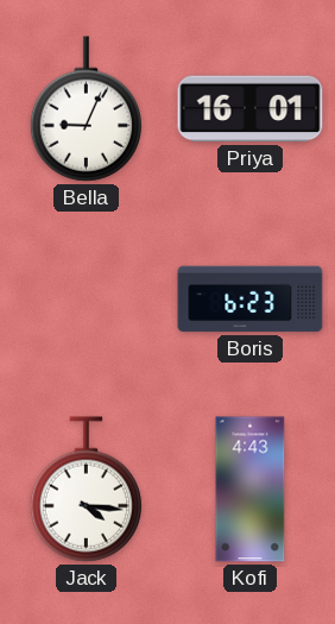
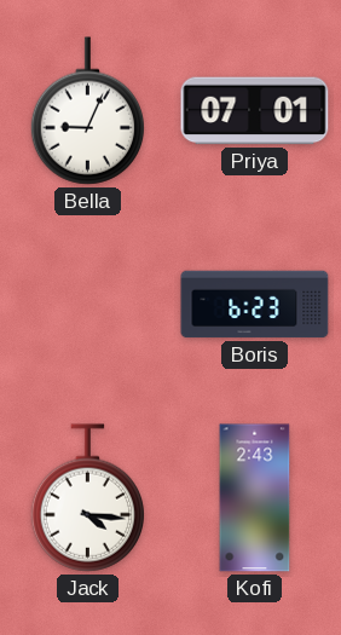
Priya: 16:01 -> 07:01 (255, 111)
Kofi: 4:43 -> 2:43 (255, 498)
